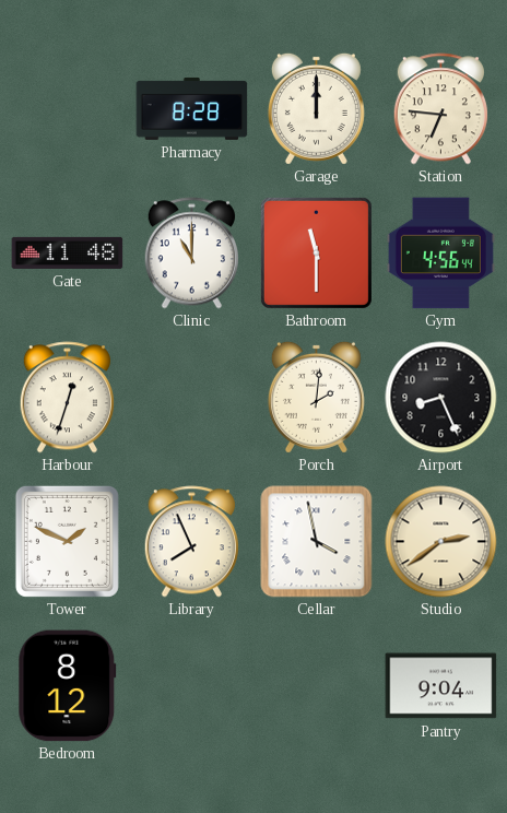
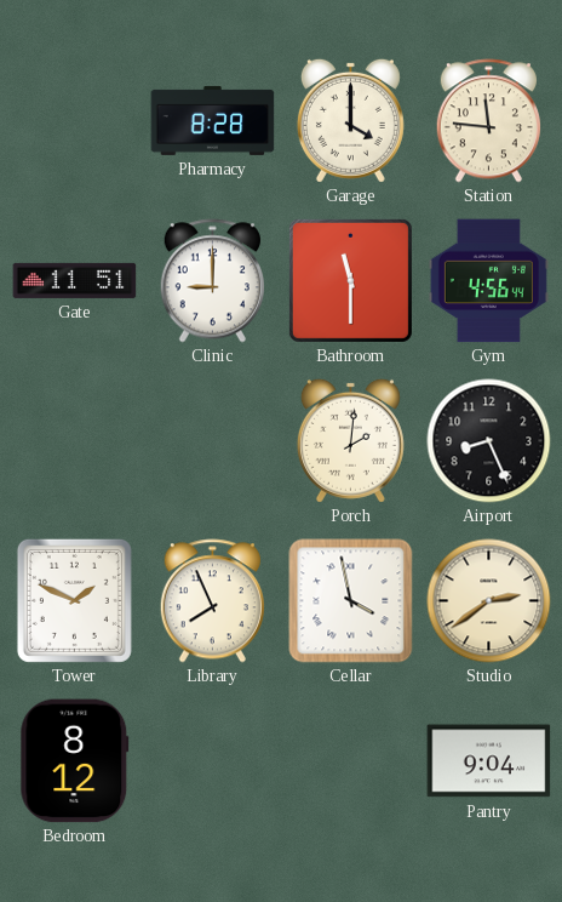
Garage: 12:00 -> 4:00 (350, 120)
Station: 6:46 -> 11:46 (488, 121)
Gate: 11:48 -> 11:51 (75, 280)
Clinic: 11:00 -> 9:00 (212, 281)
Harbour: 12:33 -> none (67, 398)
